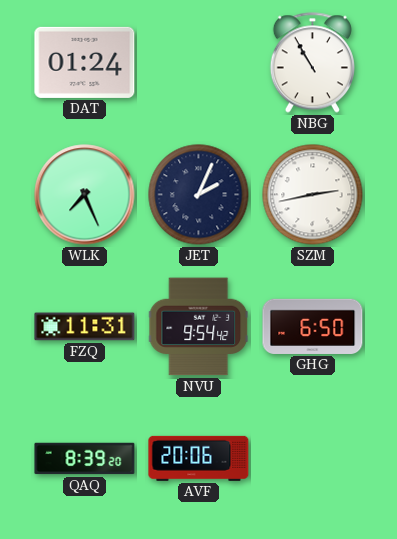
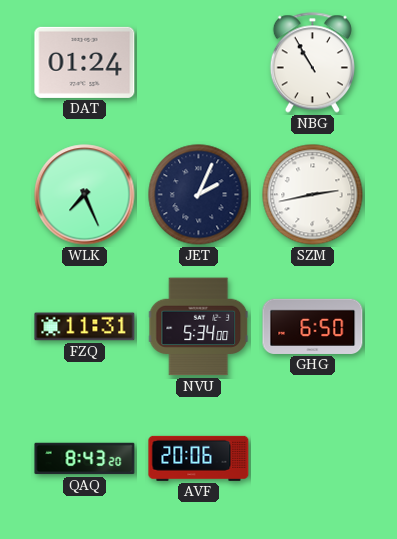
NVU: 9:54 -> 5:34 (199, 327)
QAQ: 8:39 -> 8:43 (85, 459)
